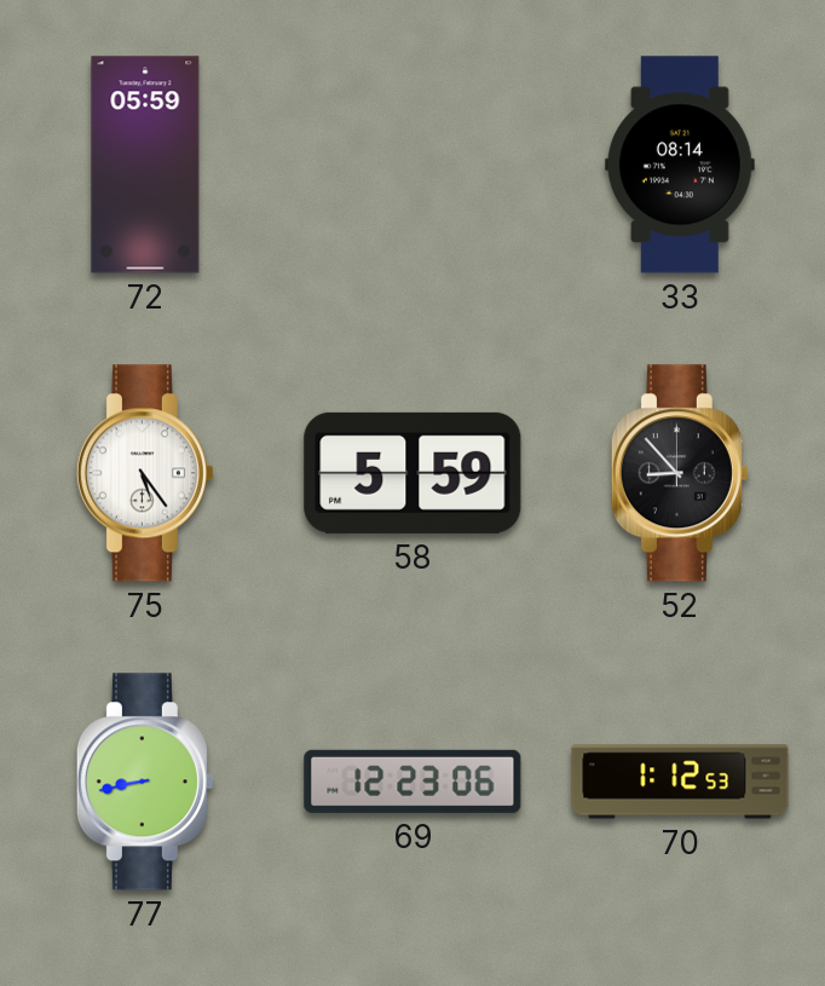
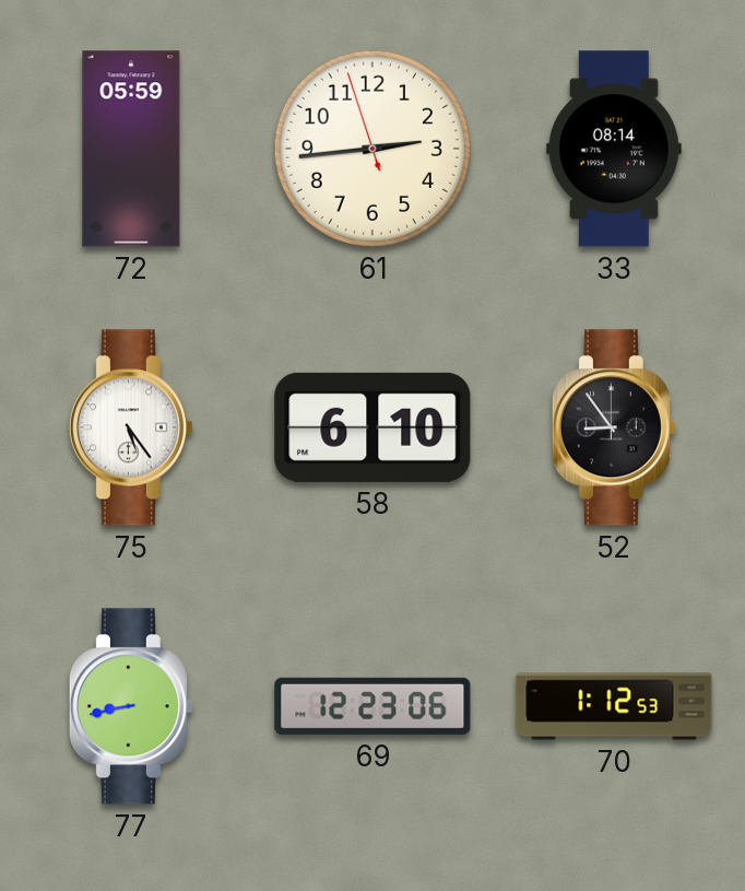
61: none -> 2:43 (372, 149)
58: 5:59 -> 6:10 (372, 427)
52: 8:53 -> 8:54 (614, 427)
